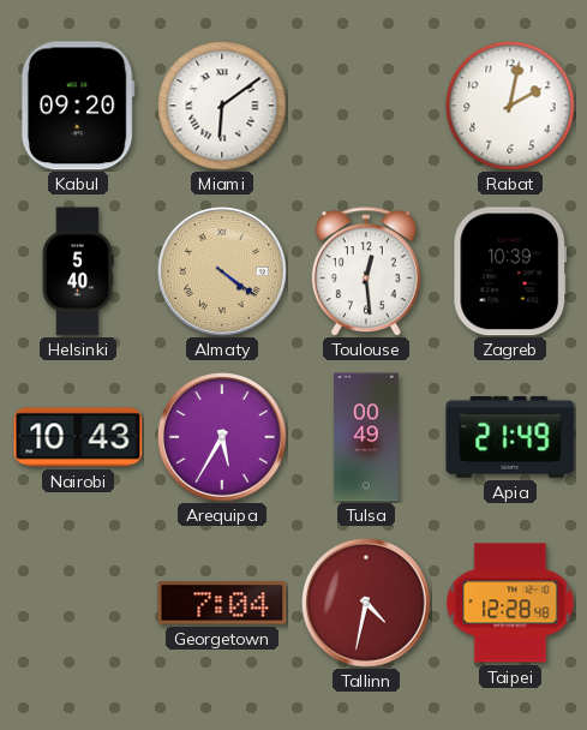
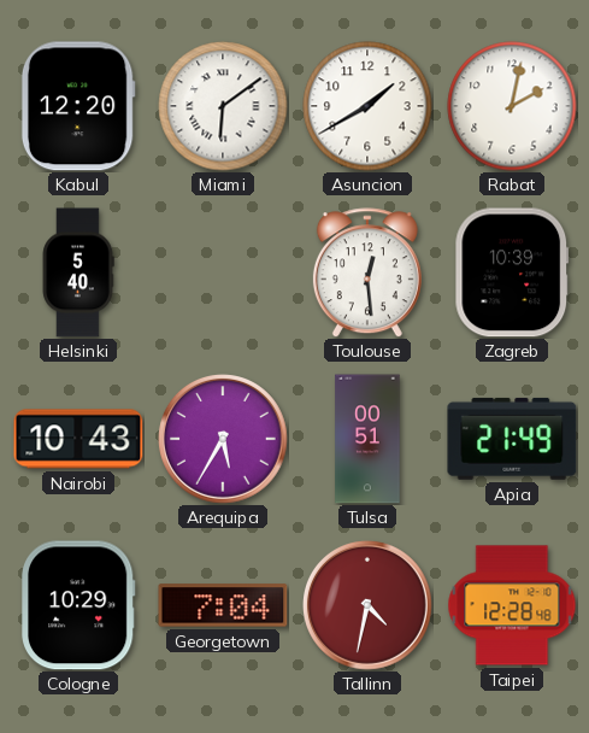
Kabul: 09:20 -> 12:20 (78, 106)
Asuncion: none -> 1:40 (367, 106)
Almaty: 4:21 -> none (223, 273)
Tulsa: 00:49 -> 00:51 (367, 439)
Cologne: none -> 10:29 (78, 605)
